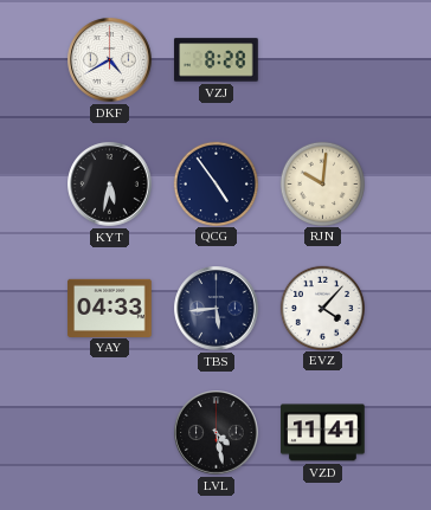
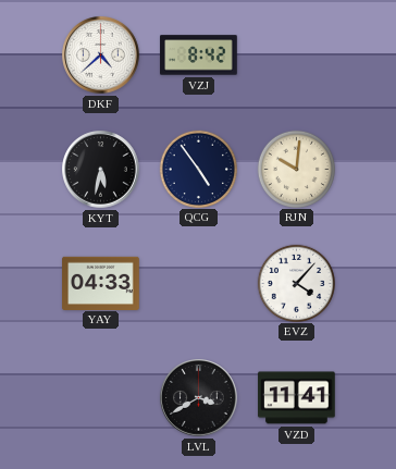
DKF: 4:40 -> 4:38 (101, 55)
VZJ: 8:28 -> 8:42 (199, 55)
TBS: 5:44 -> none (217, 309)
LVL: 4:28 -> 3:40 (199, 398)
